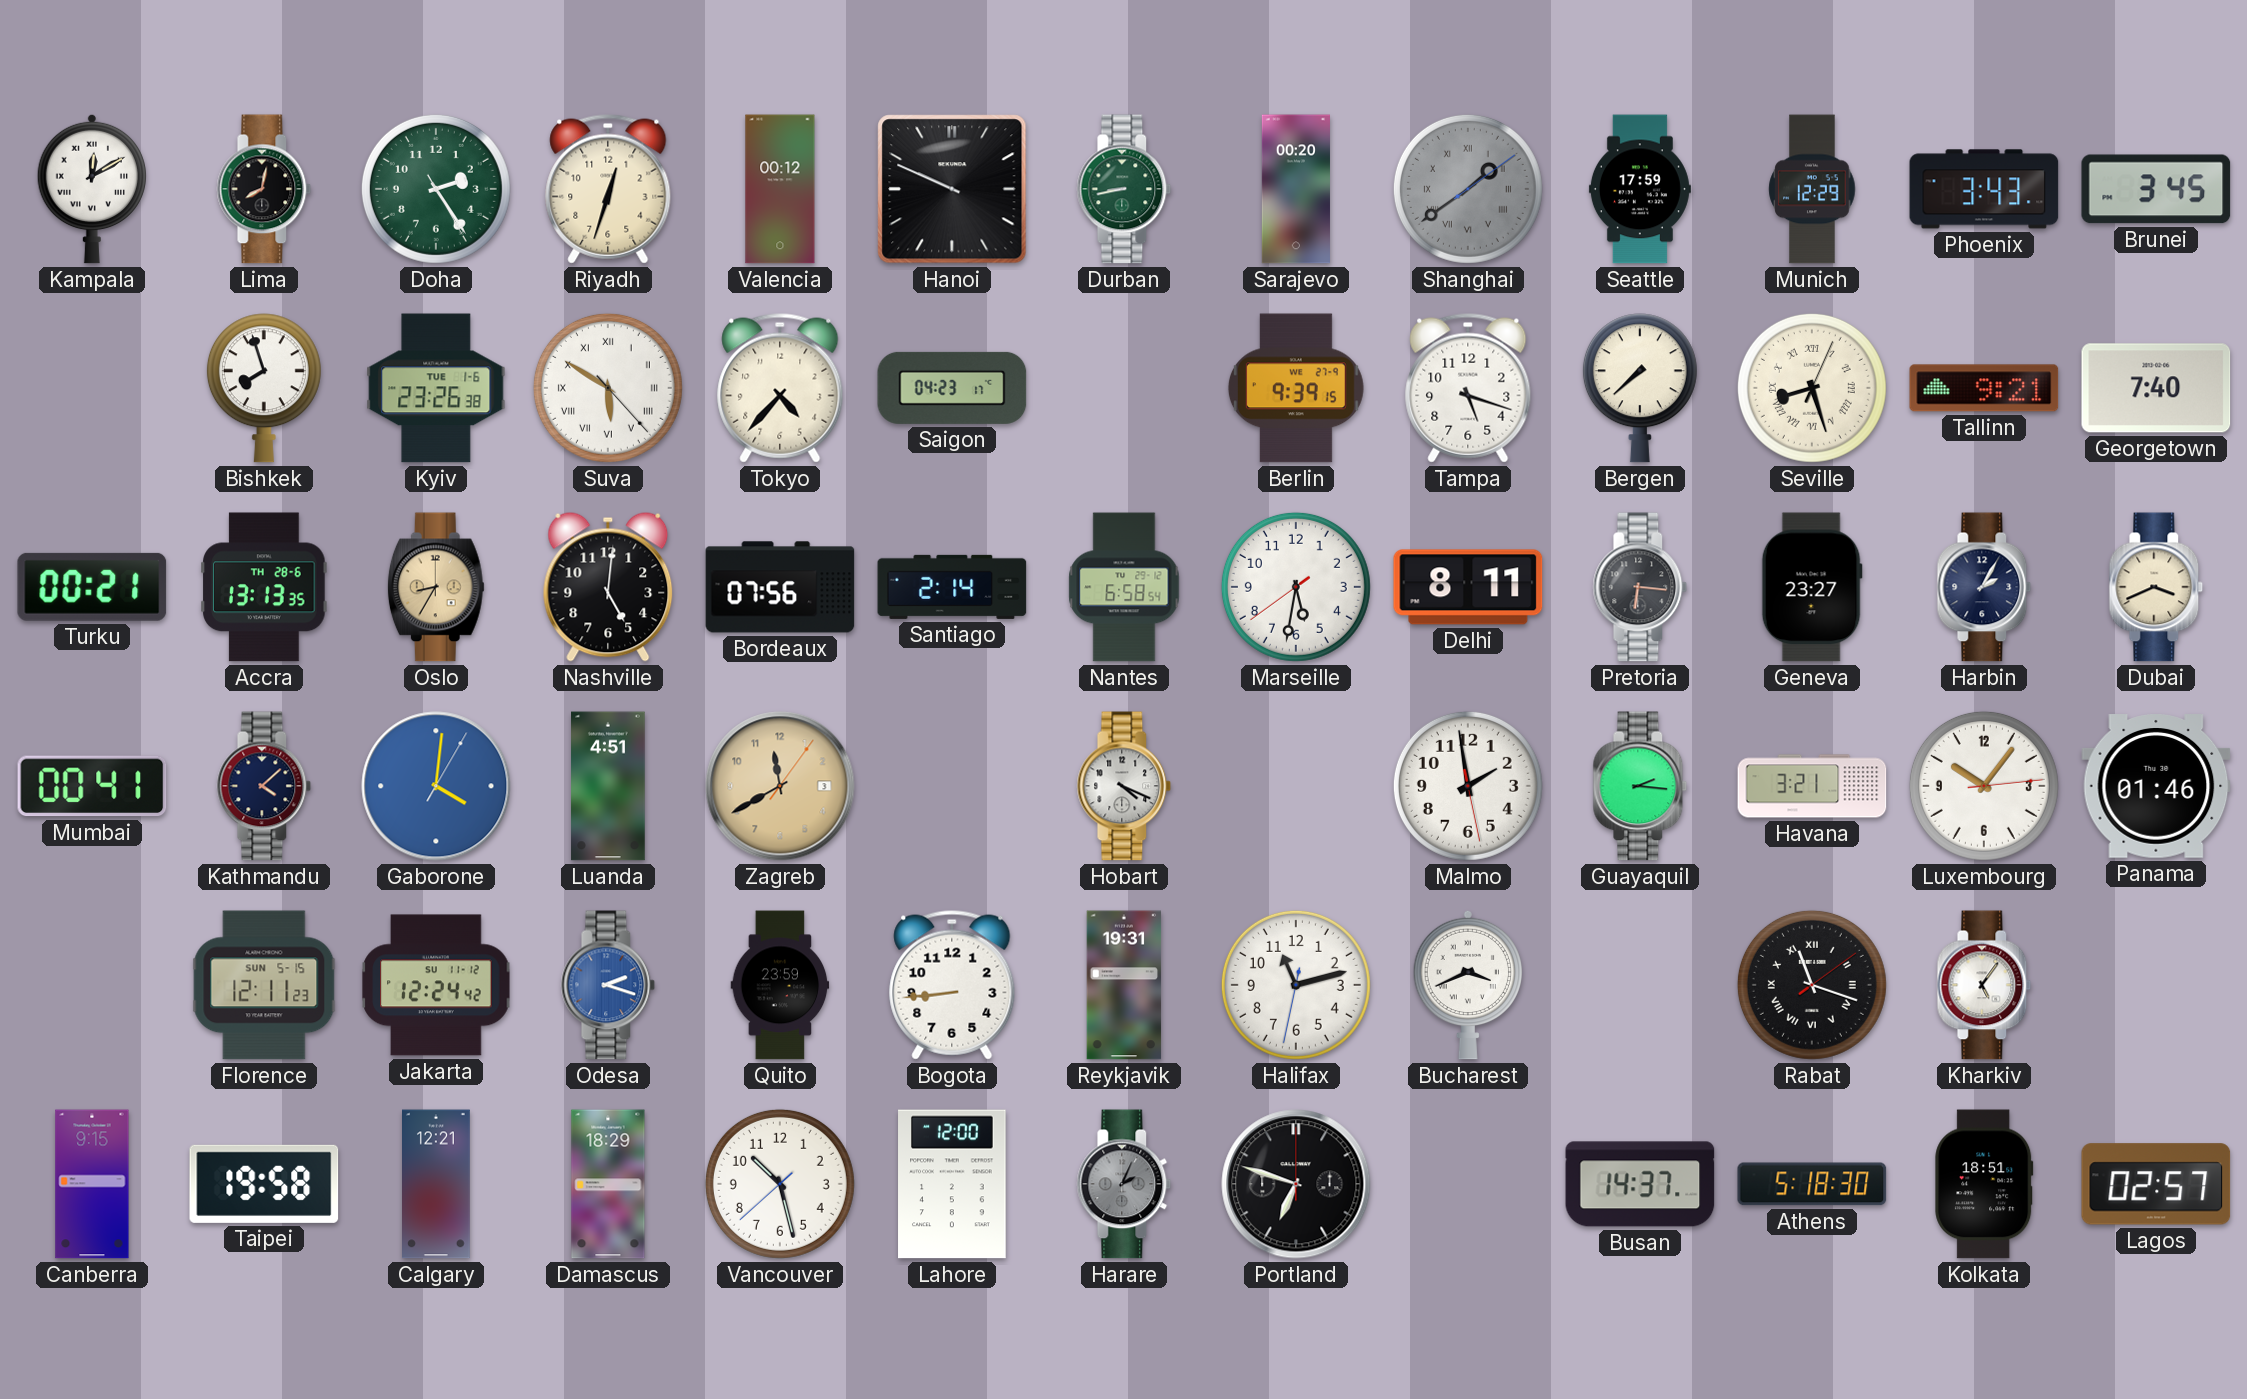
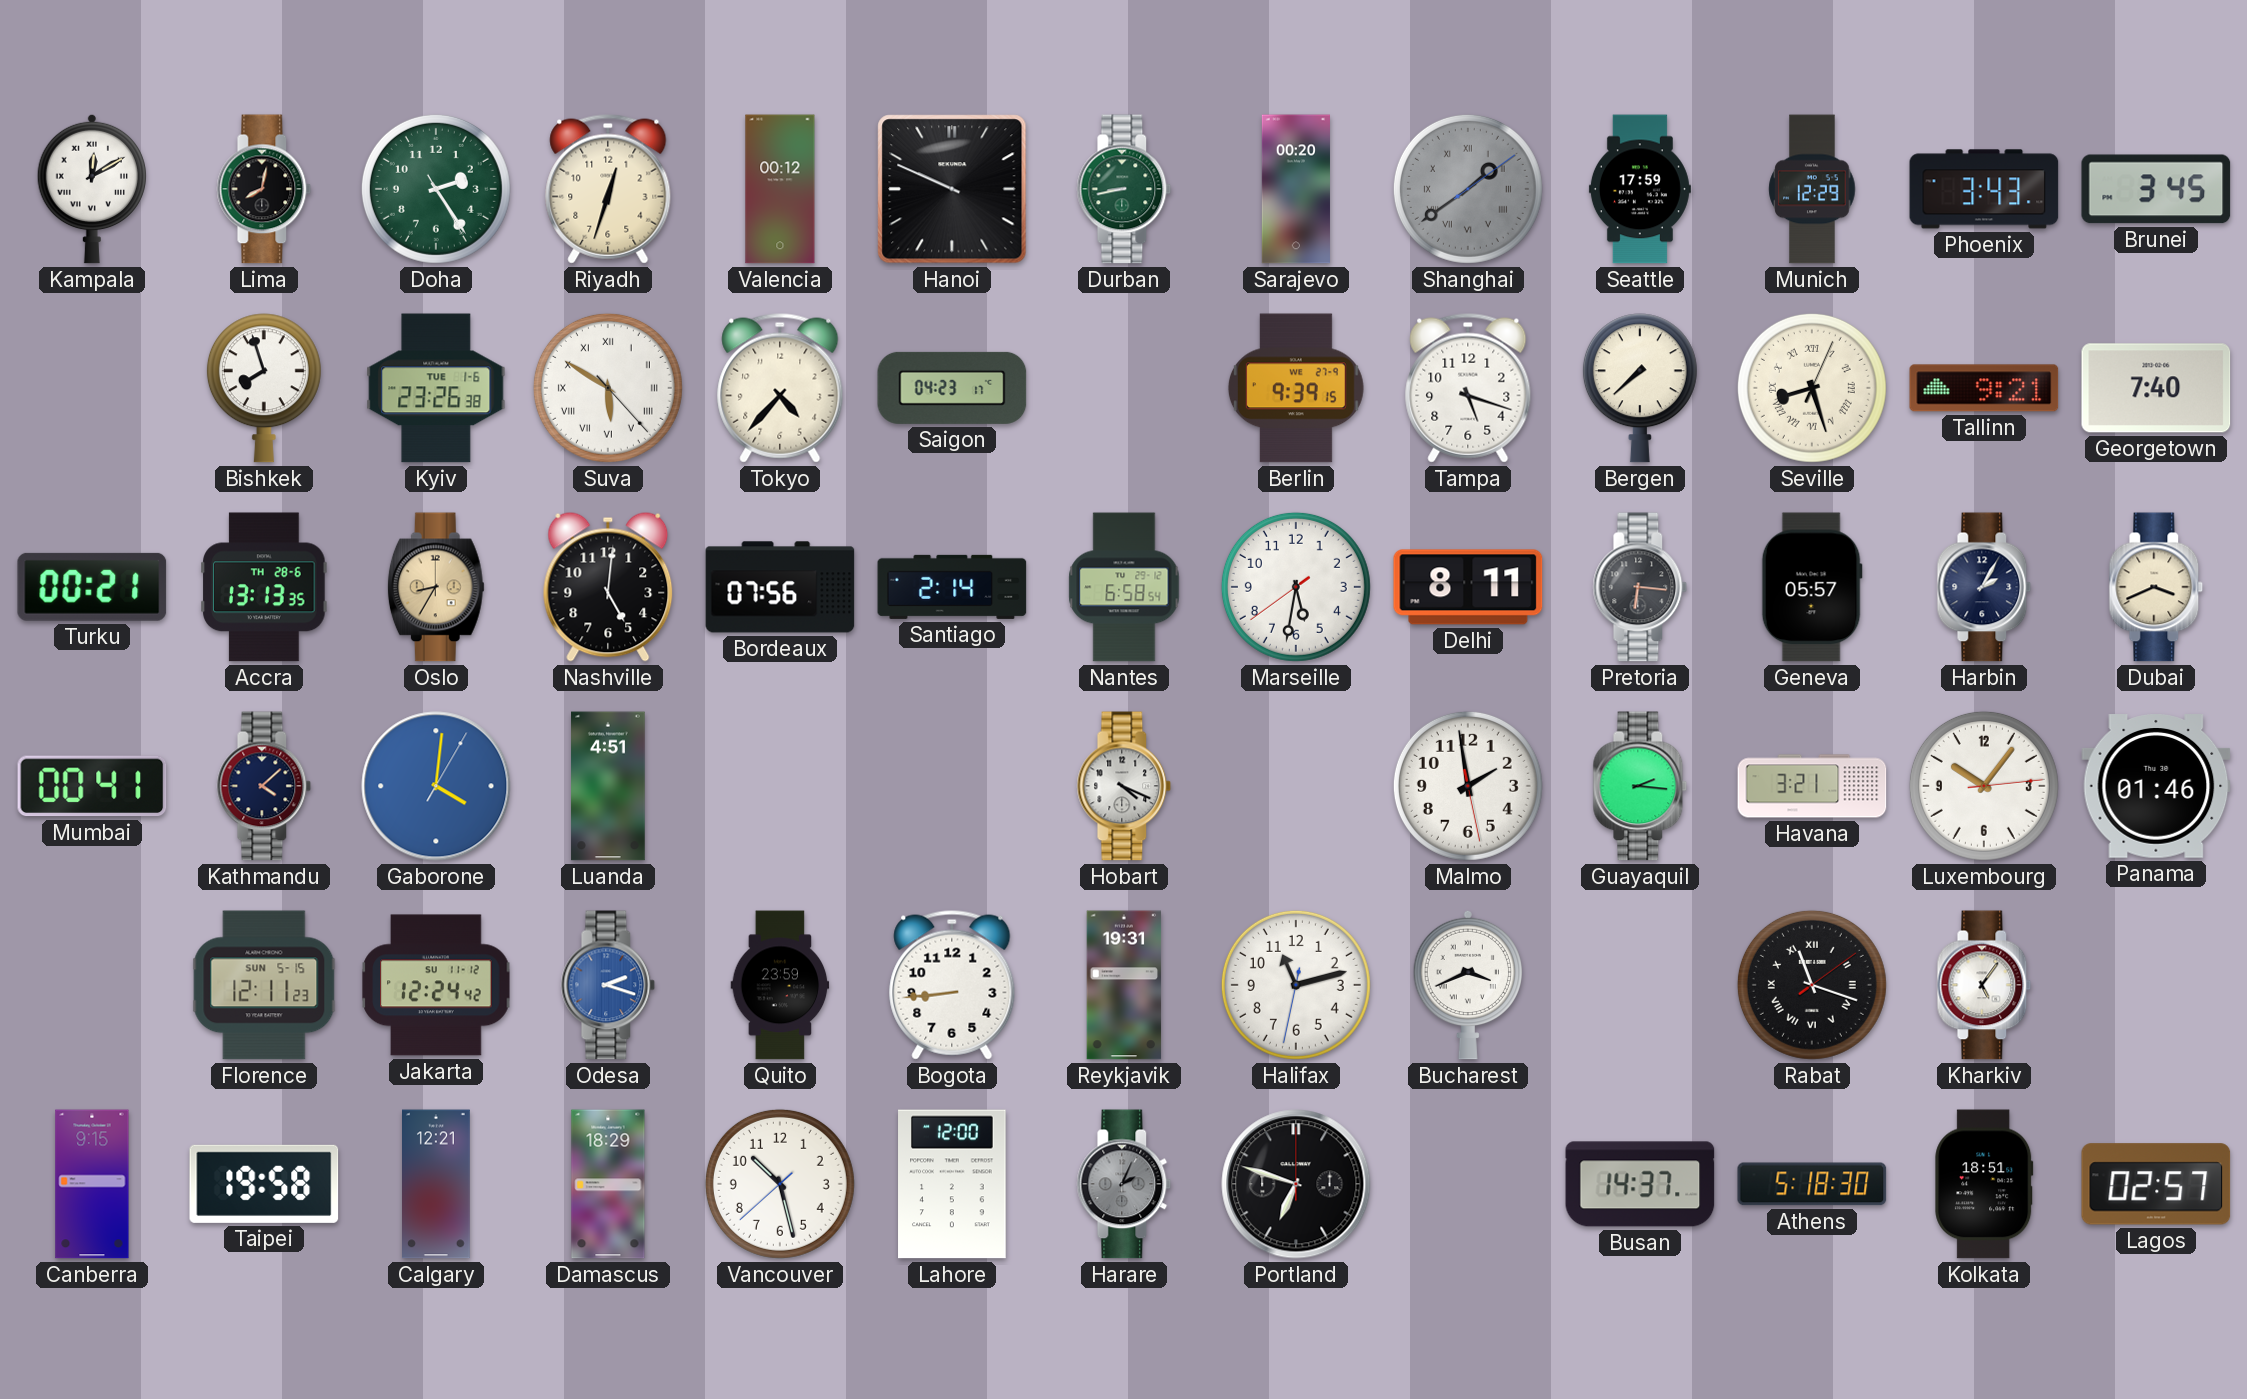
Geneva: 23:27 -> 05:57 (1812, 587)
Zagreb: 11:40 -> none (780, 786)
